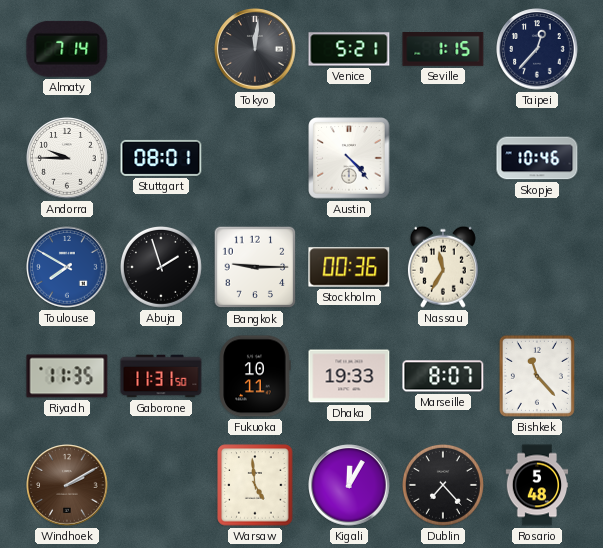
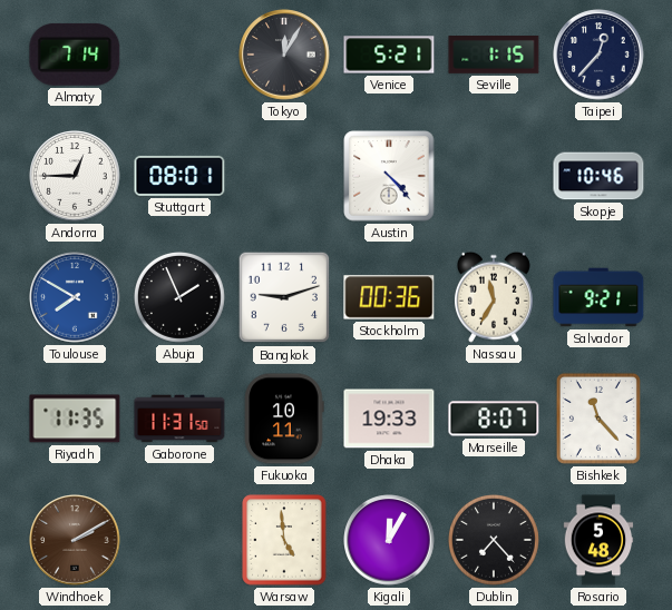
Tokyo: 12:01 -> 12:05 (284, 55)
Andorra: 9:45 -> 12:45 (75, 176)
Abuja: 1:57 -> 1:56 (179, 297)
Bangkok: 9:15 -> 9:12 (284, 297)
Salvador: none -> 9:21 (598, 297)
